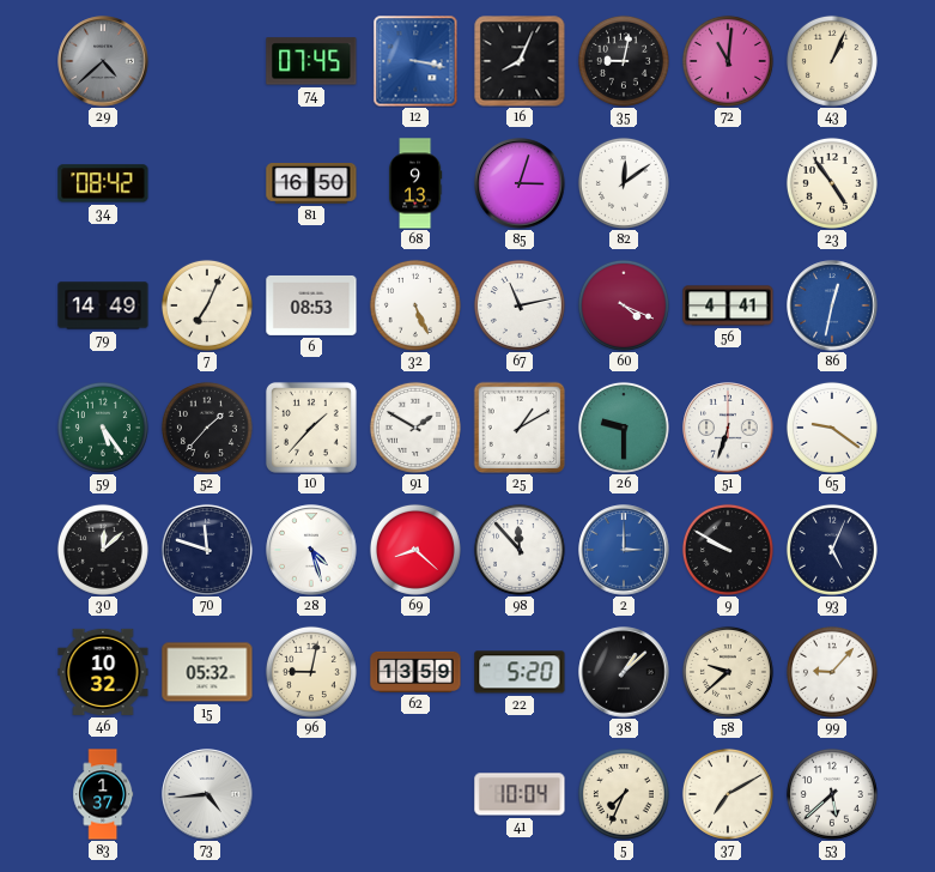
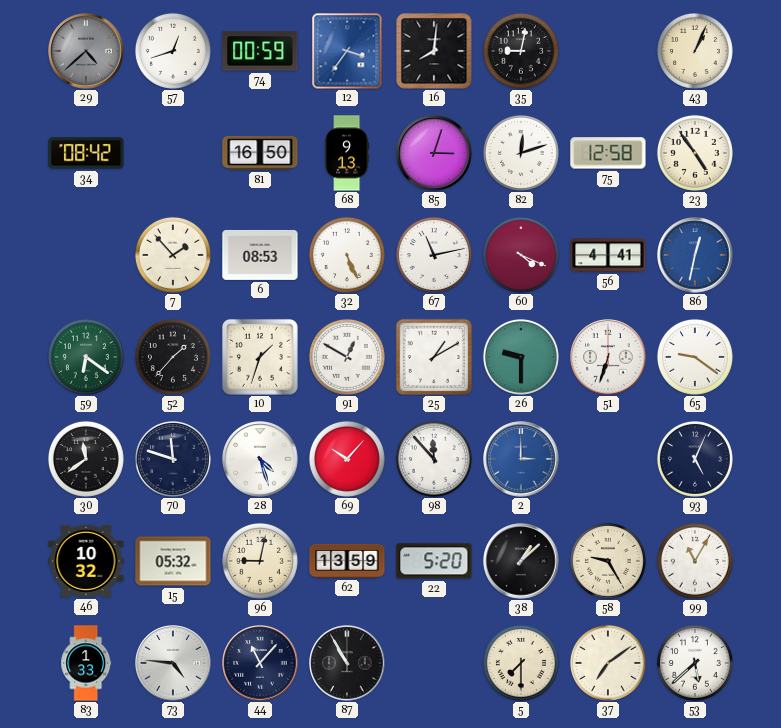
57: none -> 12:42 (173, 51)
74: 07:45 -> 00:59 (260, 51)
12: 3:17 -> 3:36 (347, 51)
16: 8:04 -> 8:01 (434, 51)
72: 11:01 -> none (728, 61)
82: 12:09 -> 12:12 (521, 153)
75: none -> 12:58 (608, 153)
79: 14:49 -> none (103, 305)
7: 7:04 -> 1:53 (173, 255)
59: 5:24 -> 6:21 (86, 357)
10: 1:37 -> 1:33 (260, 357)
91: 1:50 -> 12:50 (347, 357)
30: 12:08 -> 11:39 (86, 459)
69: 8:22 -> 10:07 (347, 459)
9: 9:50 -> none (728, 550)
58: 9:38 -> 9:25 (608, 561)
99: 9:07 -> 11:05 (695, 561)
83: 1:37 -> 1:33 (86, 663)
73: 4:44 -> 4:46 (173, 663)
44: none -> 11:07 (260, 663)
87: none -> 10:55 (347, 663)
41: 10:04 -> none (520, 794)
5: 7:34 -> 7:30 (521, 663)
37: 7:10 -> 7:09 (608, 663)
